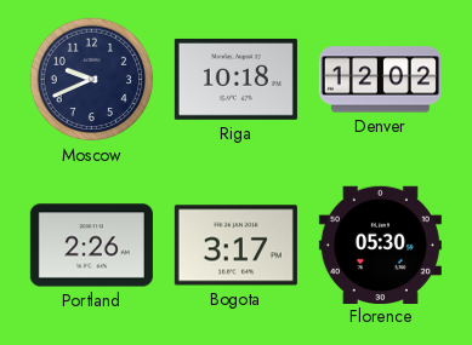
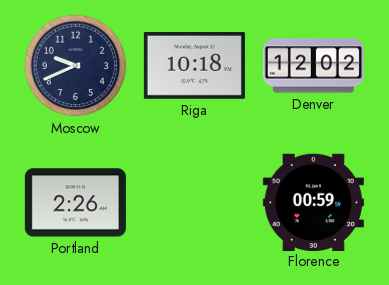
Bogota: 3:17 -> none (235, 246)
Florence: 05:30 -> 00:59 (313, 202)
